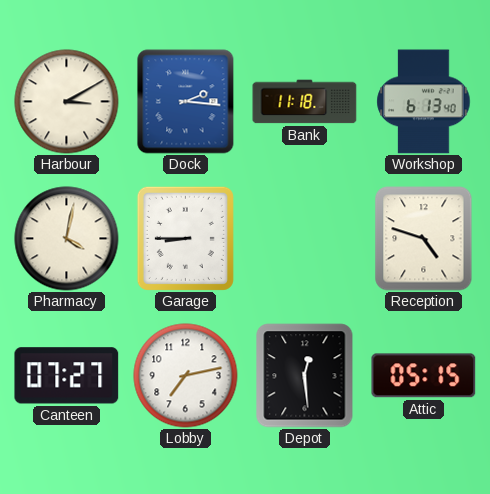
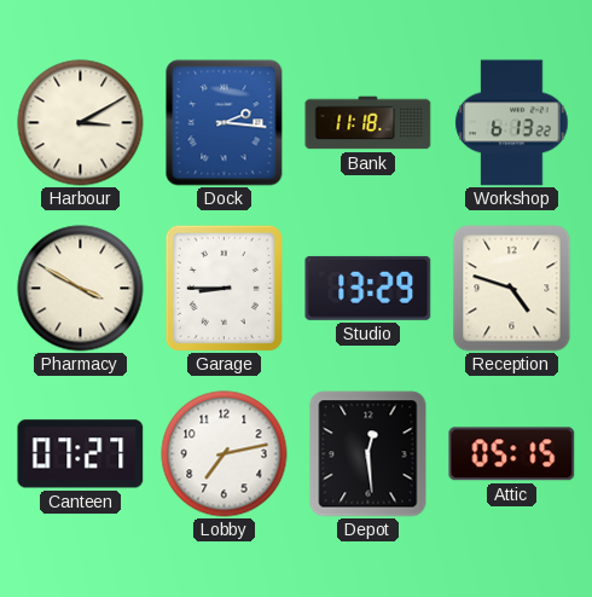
Workshop: 6:13:40 -> 6:13:22 (512, 123)
Pharmacy: 4:02 -> 3:50 (81, 289)
Studio: none -> 13:29 (368, 288)
